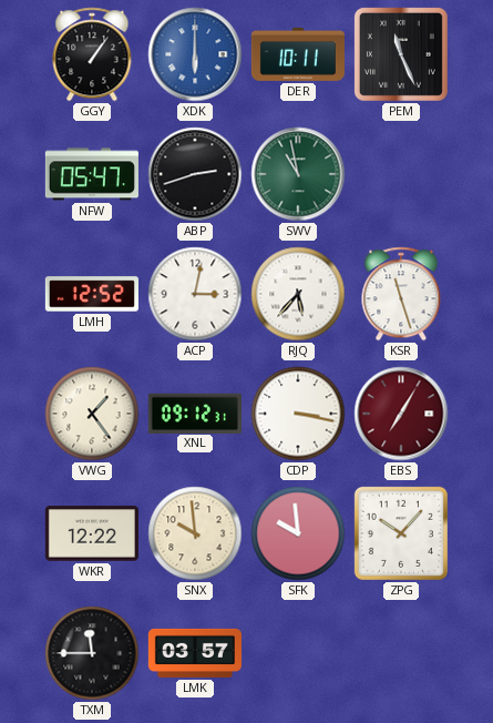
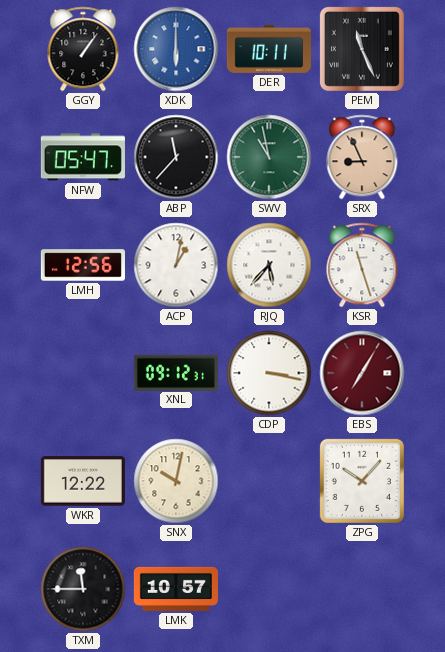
ABP: 2:42 -> 11:37 (176, 157)
SRX: none -> 8:56 (362, 157)
LMH: 12:52 -> 12:56 (83, 265)
ACP: 3:02 -> 1:02 (176, 265)
VWG: 1:24 -> none (92, 414)
SNX: 9:59 -> 10:02 (176, 481)
SFK: 9:59 -> none (298, 533)
LMK: 03:57 -> 10:57 (176, 589)
